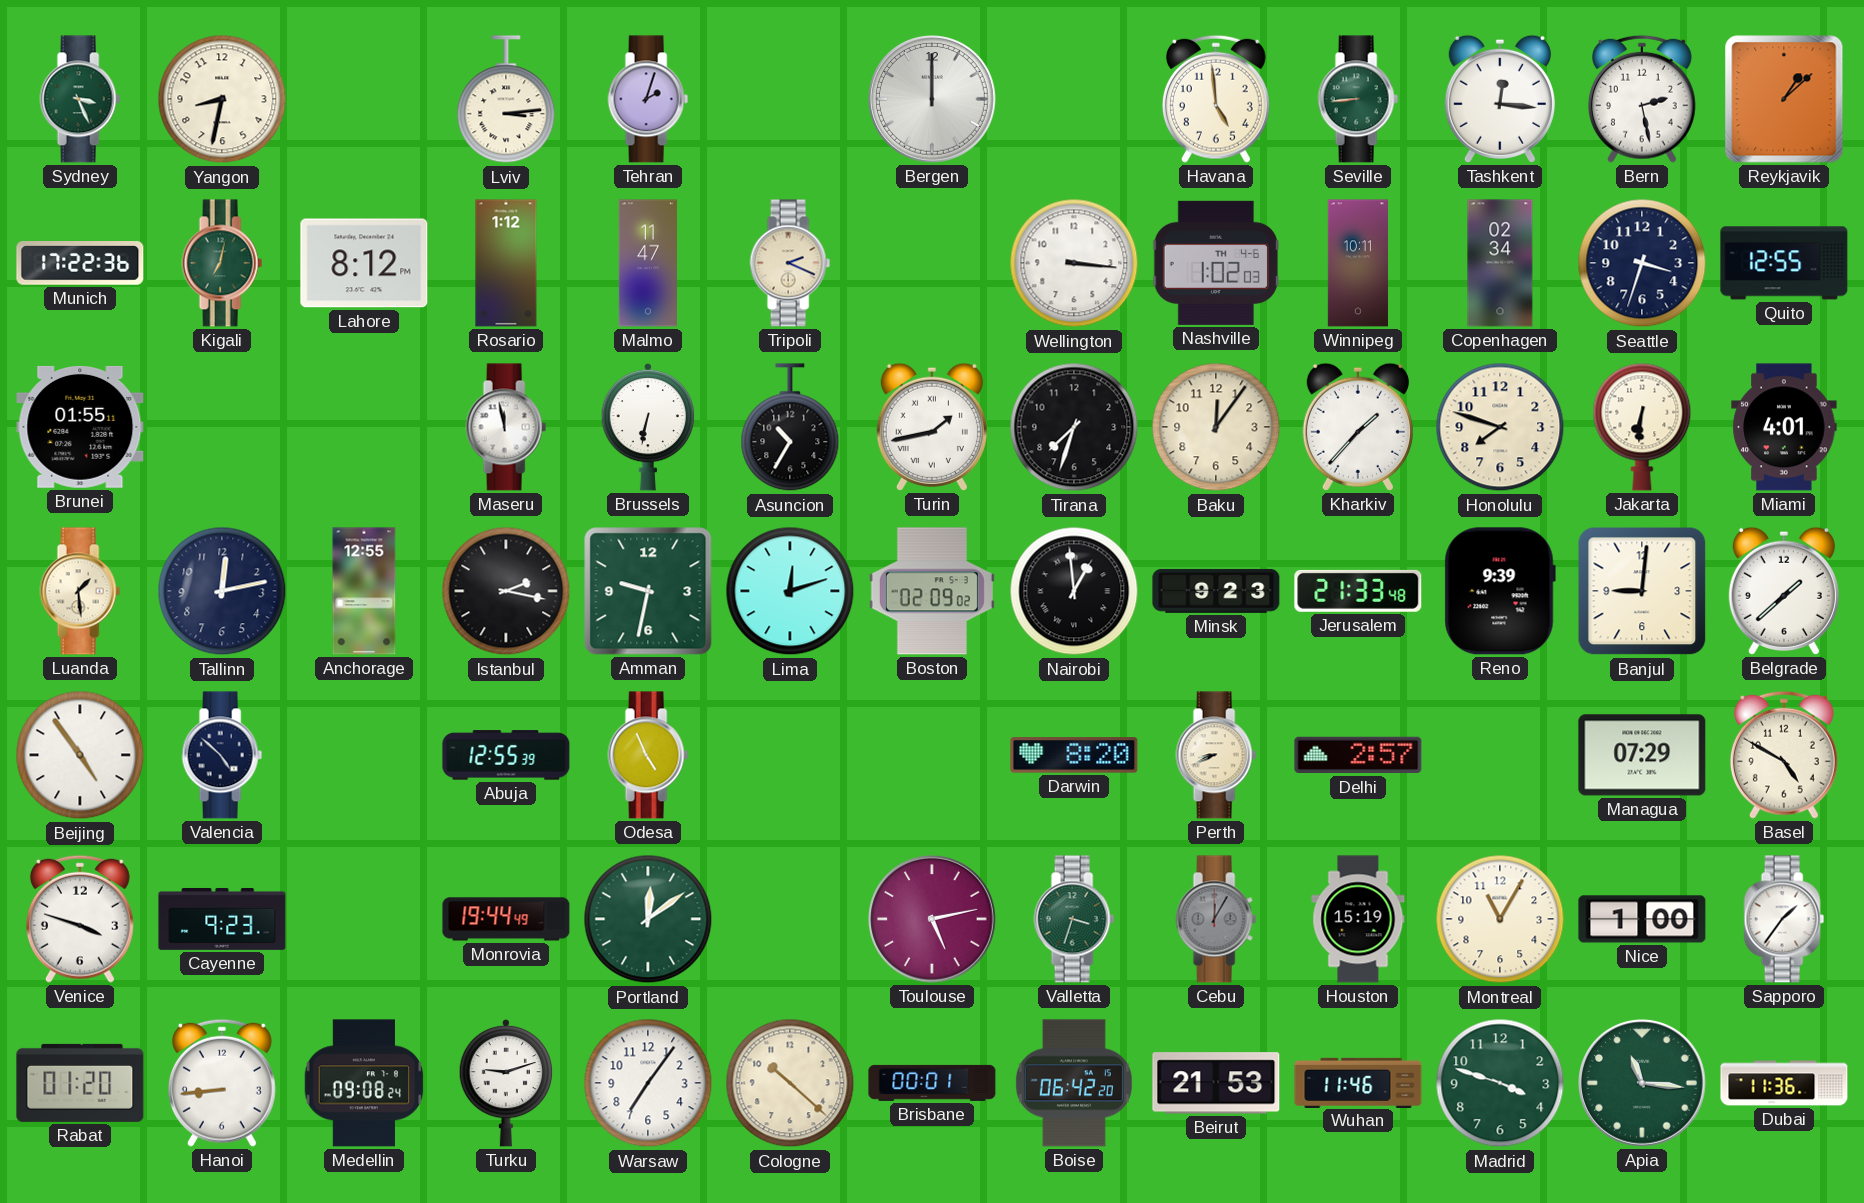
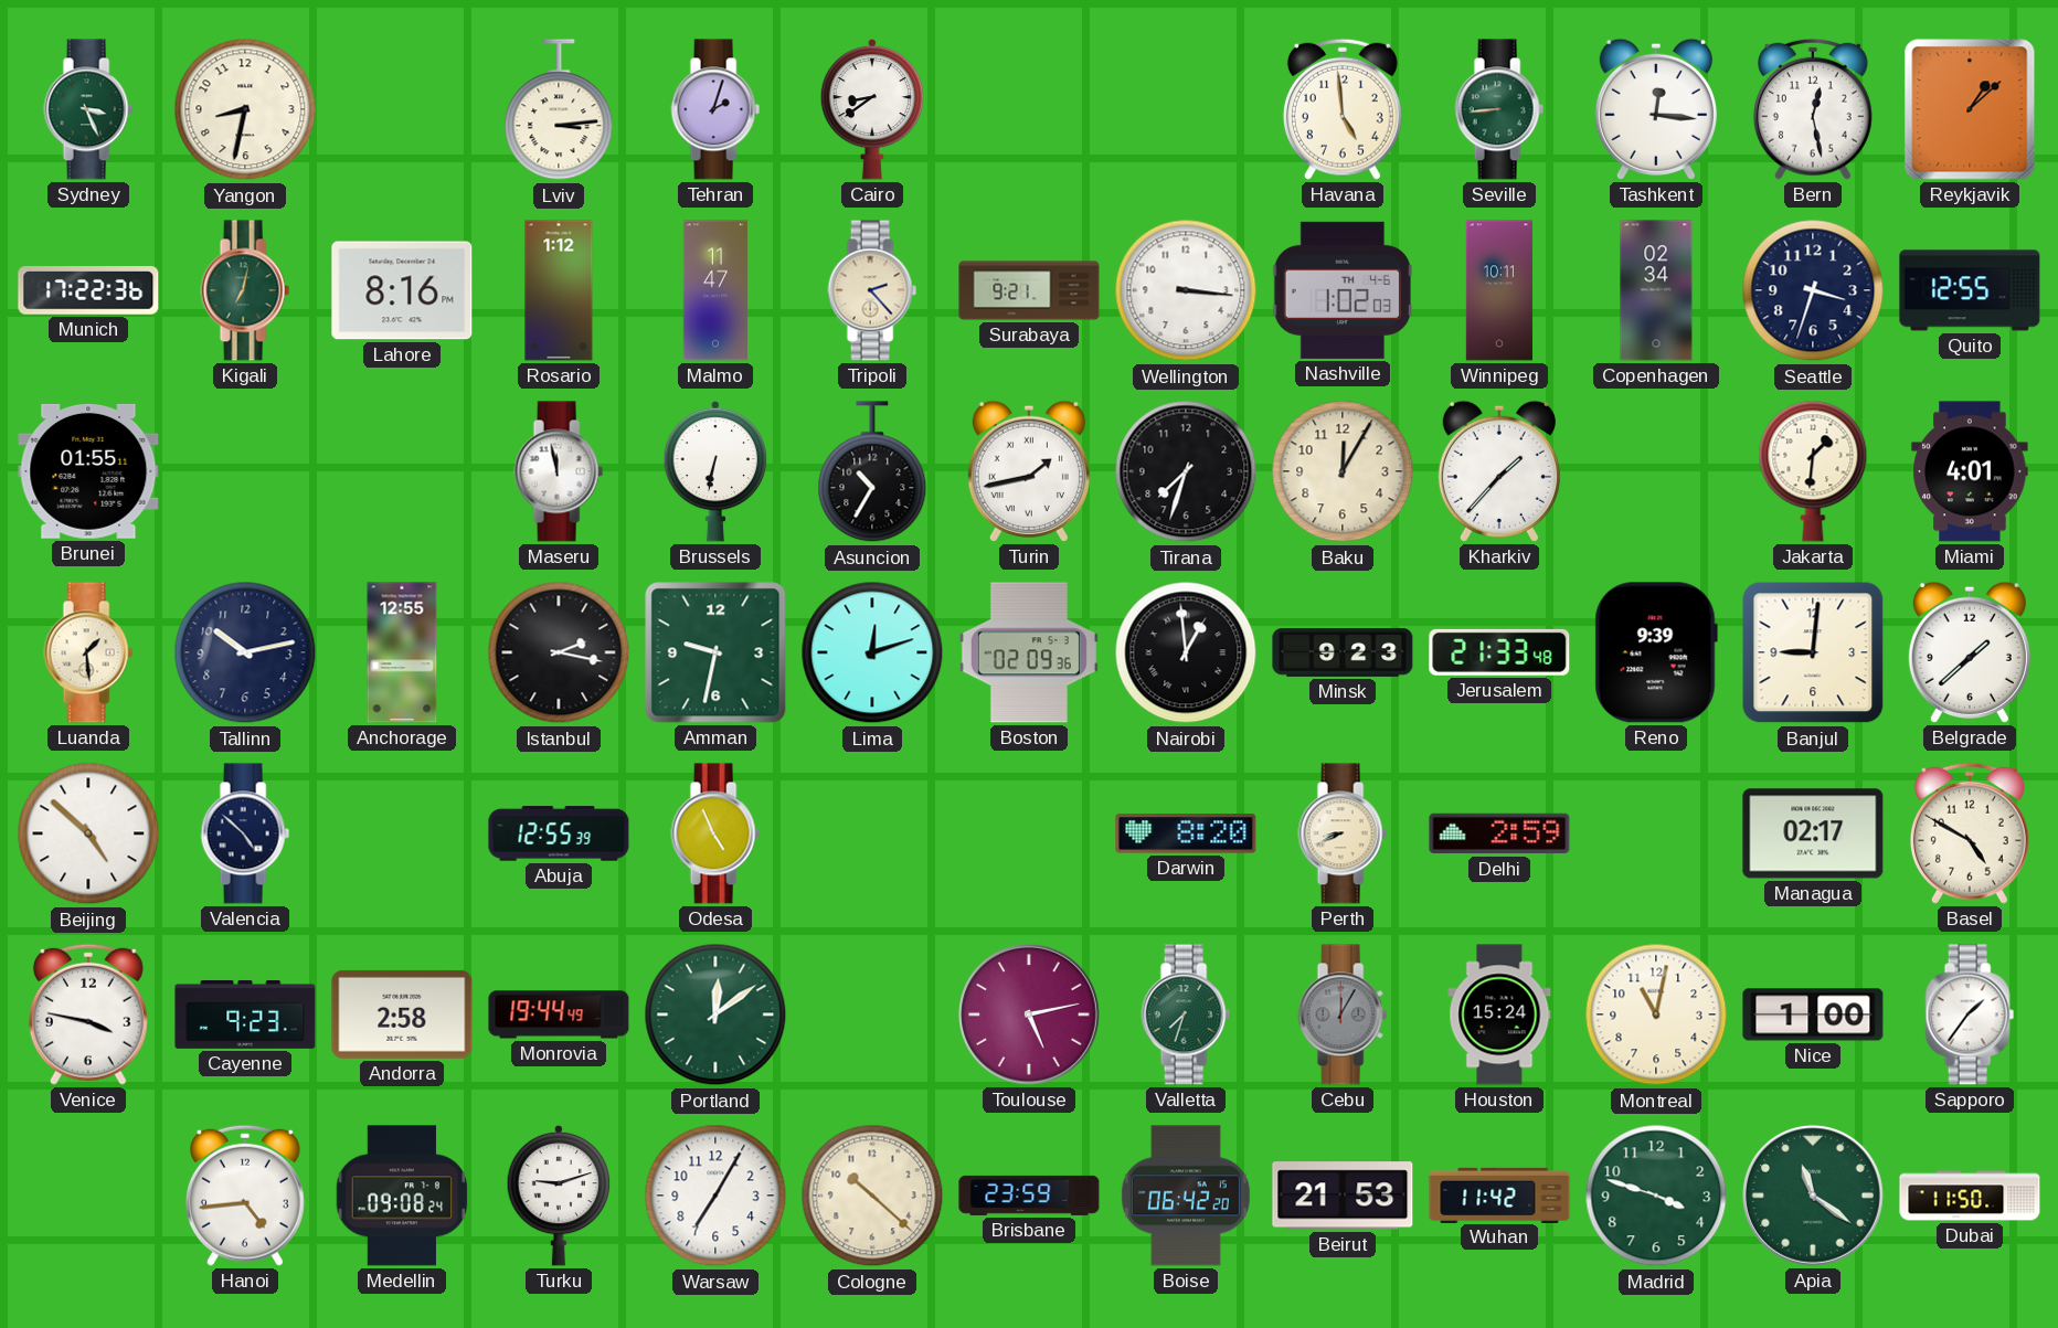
Cairo: none -> 8:39 (872, 109)
Bergen: 12:00 -> none (933, 100)
Bern: 2:28 -> 12:28 (1813, 109)
Lahore: 8:12 -> 8:16 (402, 290)
Tripoli: 2:19 -> 2:23 (872, 290)
Surabaya: none -> 9:21 (1029, 290)
Baku: 12:06 -> 12:05 (1343, 471)
Honolulu: 7:48 -> none (1500, 427)
Jakarta: 6:31 -> 1:31 (1813, 471)
Tallinn: 12:13 -> 10:13 (245, 652)
Boston: 02:09:02 -> 02:09:36 (1029, 652)
Beijing: 4:54 -> 4:52 (88, 833)
Delhi: 2:57 -> 2:59 (1499, 833)
Managua: 07:29 -> 02:17 (1813, 833)
Venice: 3:48 -> 3:47 (88, 1014)
Andorra: none -> 2:58 (402, 1014)
Valletta: 3:33 -> 7:33 (1186, 1014)
Houston: 15:19 -> 15:24 (1499, 1014)
Montreal: 11:05 -> 11:02 (1656, 1014)
Rabat: 01:20 -> none (80, 1083)
Hanoi: 8:44 -> 4:44 (245, 1196)
Warsaw: 7:06 -> 7:05 (715, 1196)
Brisbane: 00:01 -> 23:59 (1029, 1196)
Wuhan: 11:46 -> 11:42 (1499, 1194)
Apia: 11:16 -> 11:21 (1814, 1197)
Dubai: 11:36 -> 11:50 (1970, 1196)
